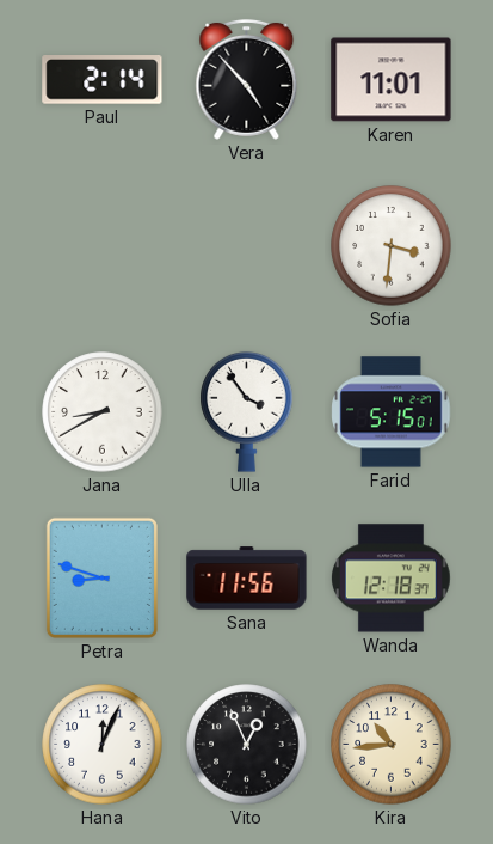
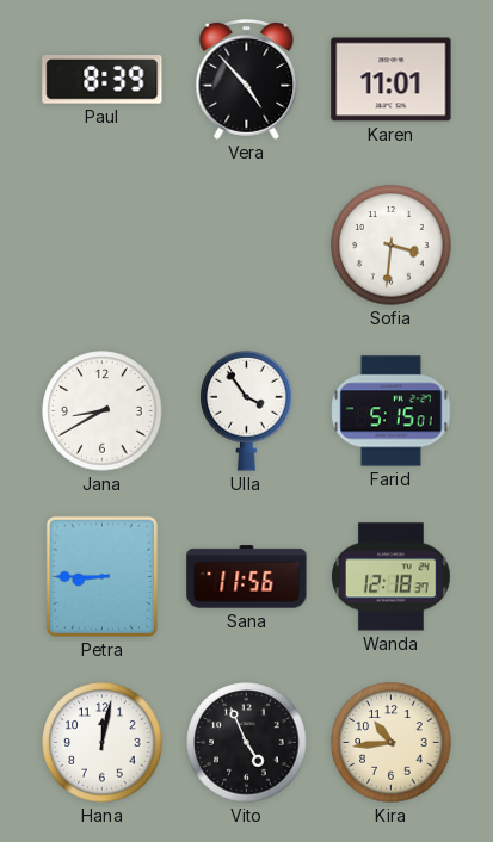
Paul: 2:14 -> 8:39 (103, 80)
Petra: 8:48 -> 8:45 (101, 576)
Hana: 12:04 -> 12:02 (103, 743)
Vito: 12:56 -> 4:56 (247, 743)
